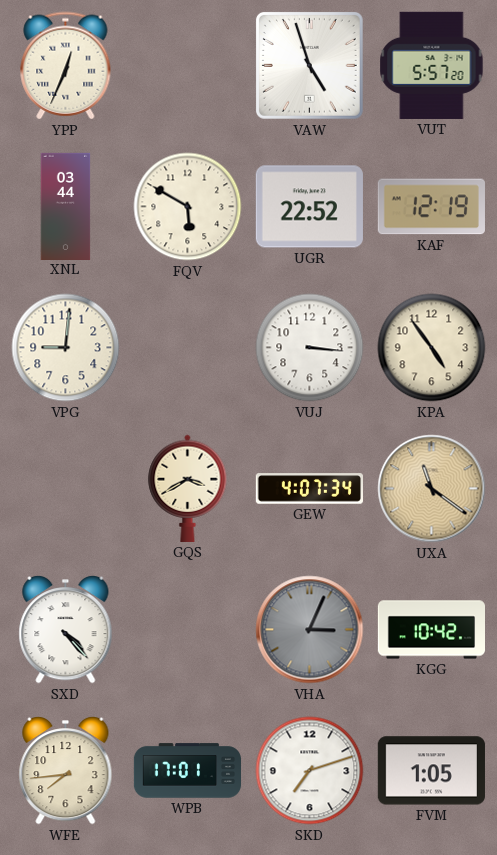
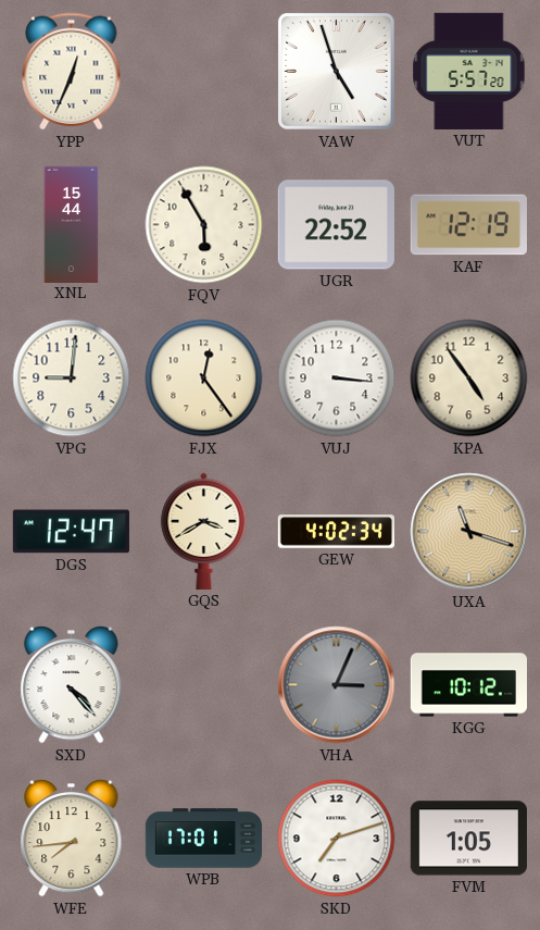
XNL: 03:44 -> 15:44 (72, 224)
FQV: 5:50 -> 5:55 (204, 225)
FJX: none -> 12:24 (204, 379)
DGS: none -> 12:47 (71, 532)
GEW: 4:07 -> 4:02 (336, 532)
UXA: 11:21 -> 11:18 (469, 532)
KGG: 10:42 -> 10:12 (468, 685)
